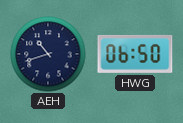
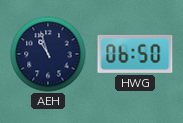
AEH: 10:42 -> 10:57 (48, 54)
